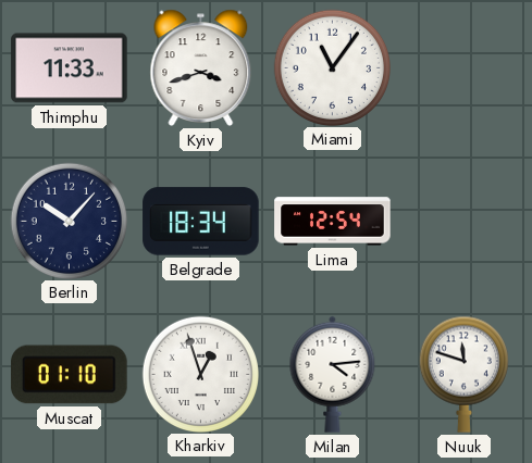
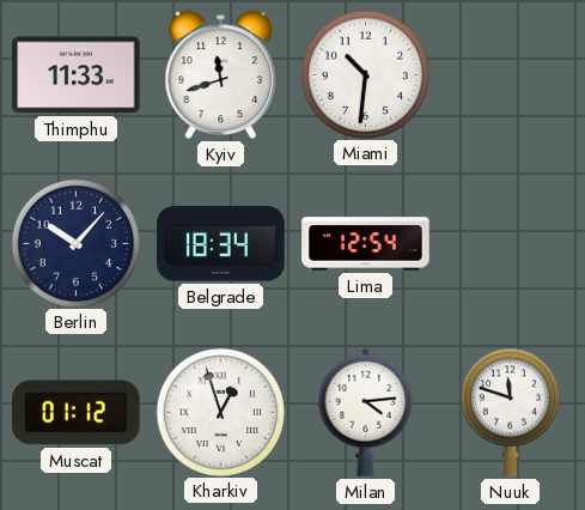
Kyiv: 3:42 -> 11:42 (221, 74)
Miami: 11:06 -> 10:31 (365, 74)
Muscat: 01:10 -> 01:12 (77, 413)
